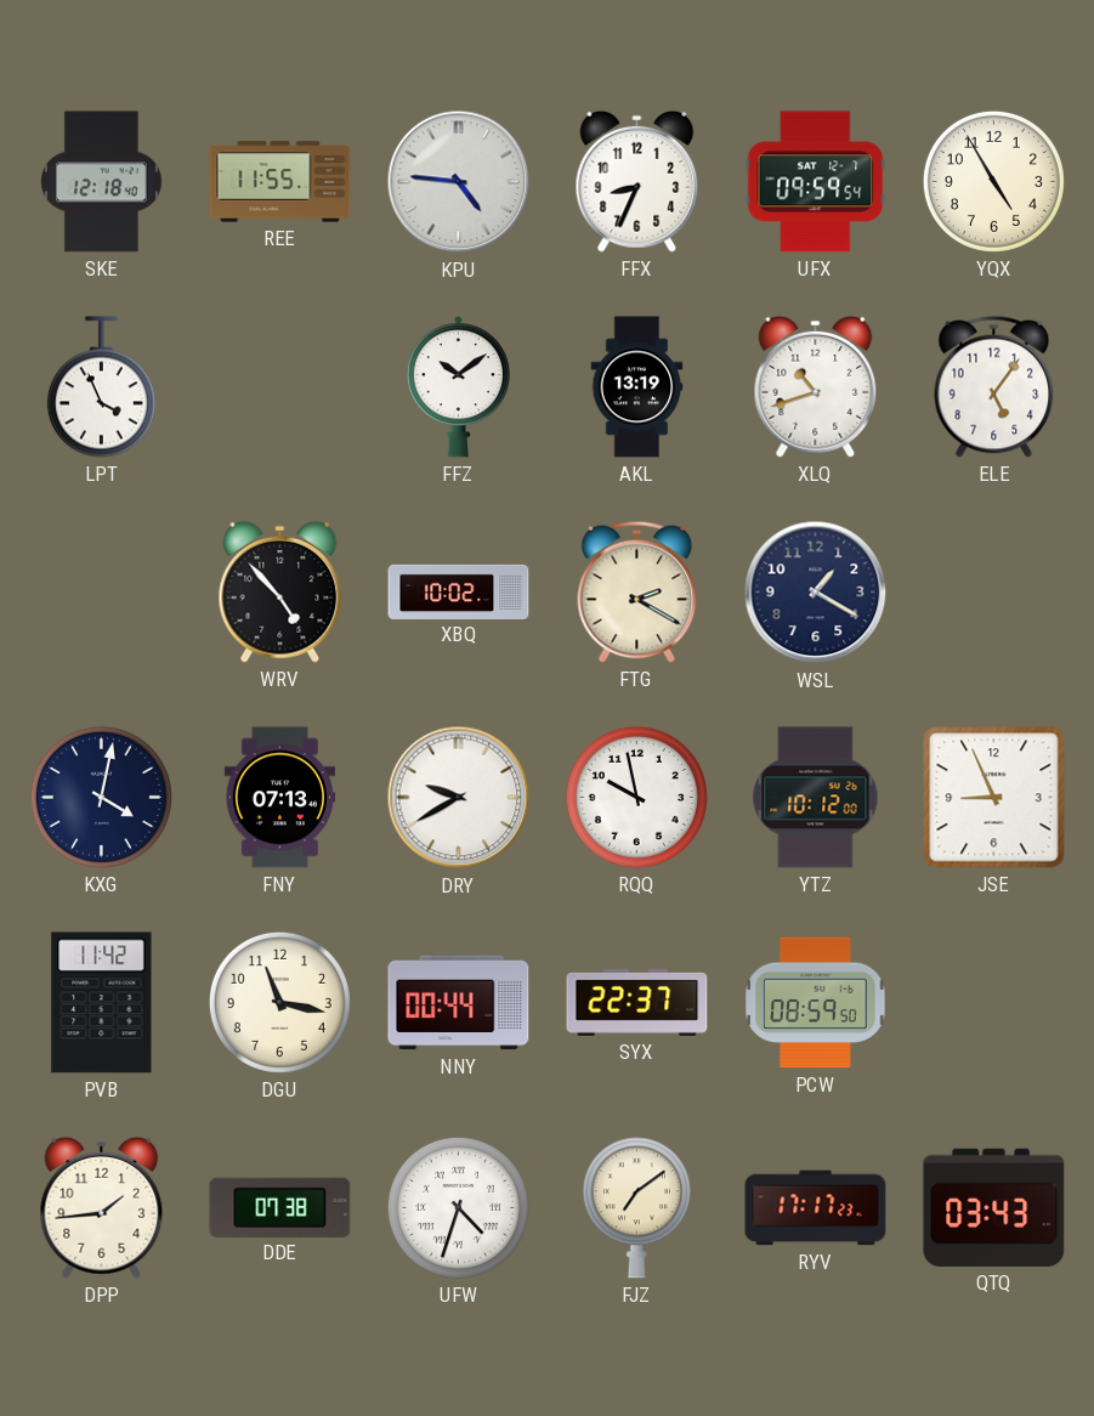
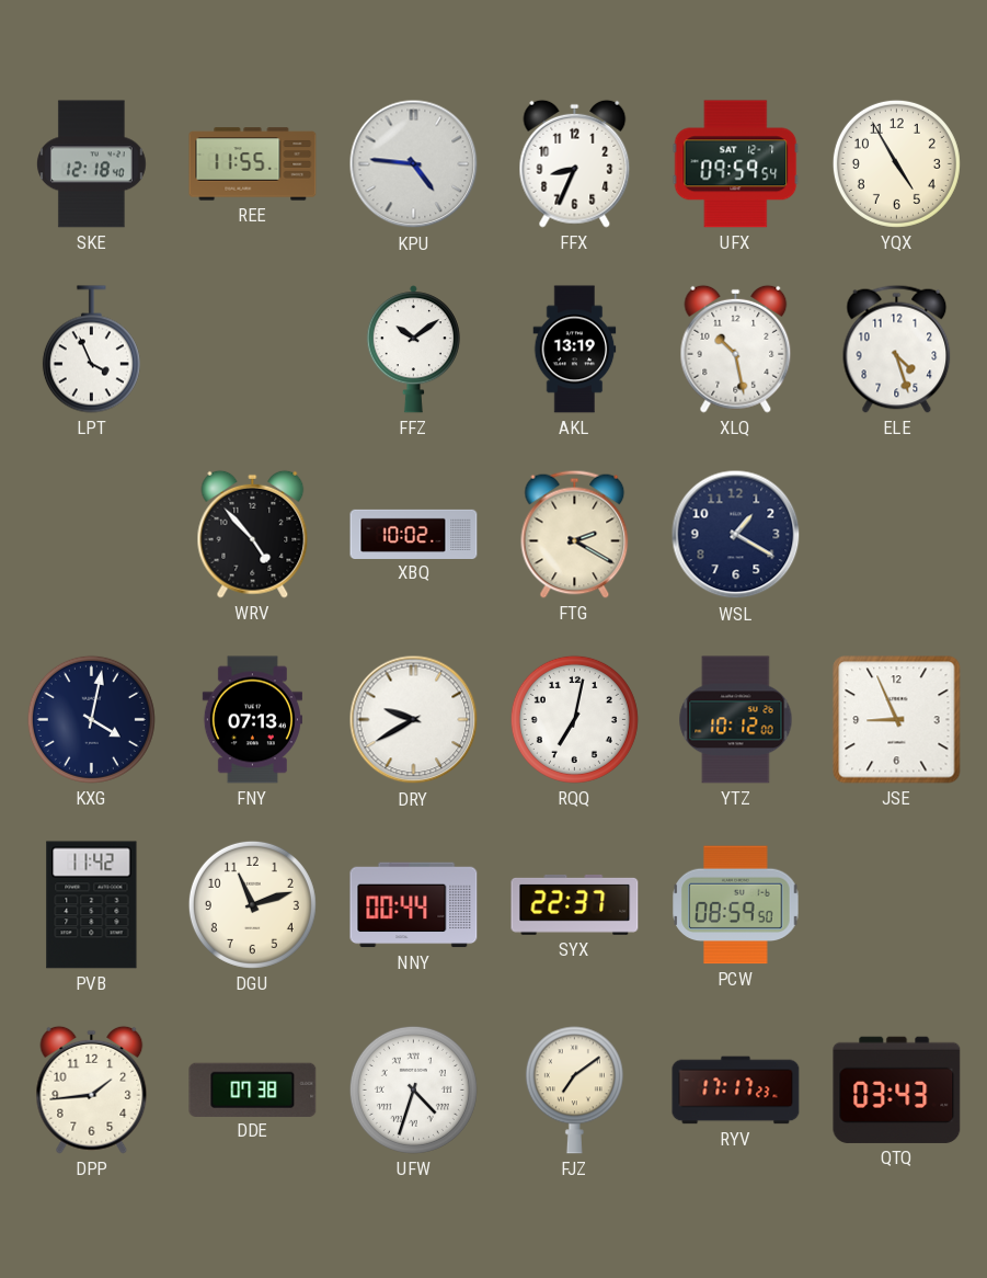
XLQ: 10:42 -> 10:28 (736, 349)
ELE: 5:06 -> 4:27 (897, 349)
RQQ: 9:58 -> 7:02 (574, 719)
DGU: 11:17 -> 11:12 (252, 904)
